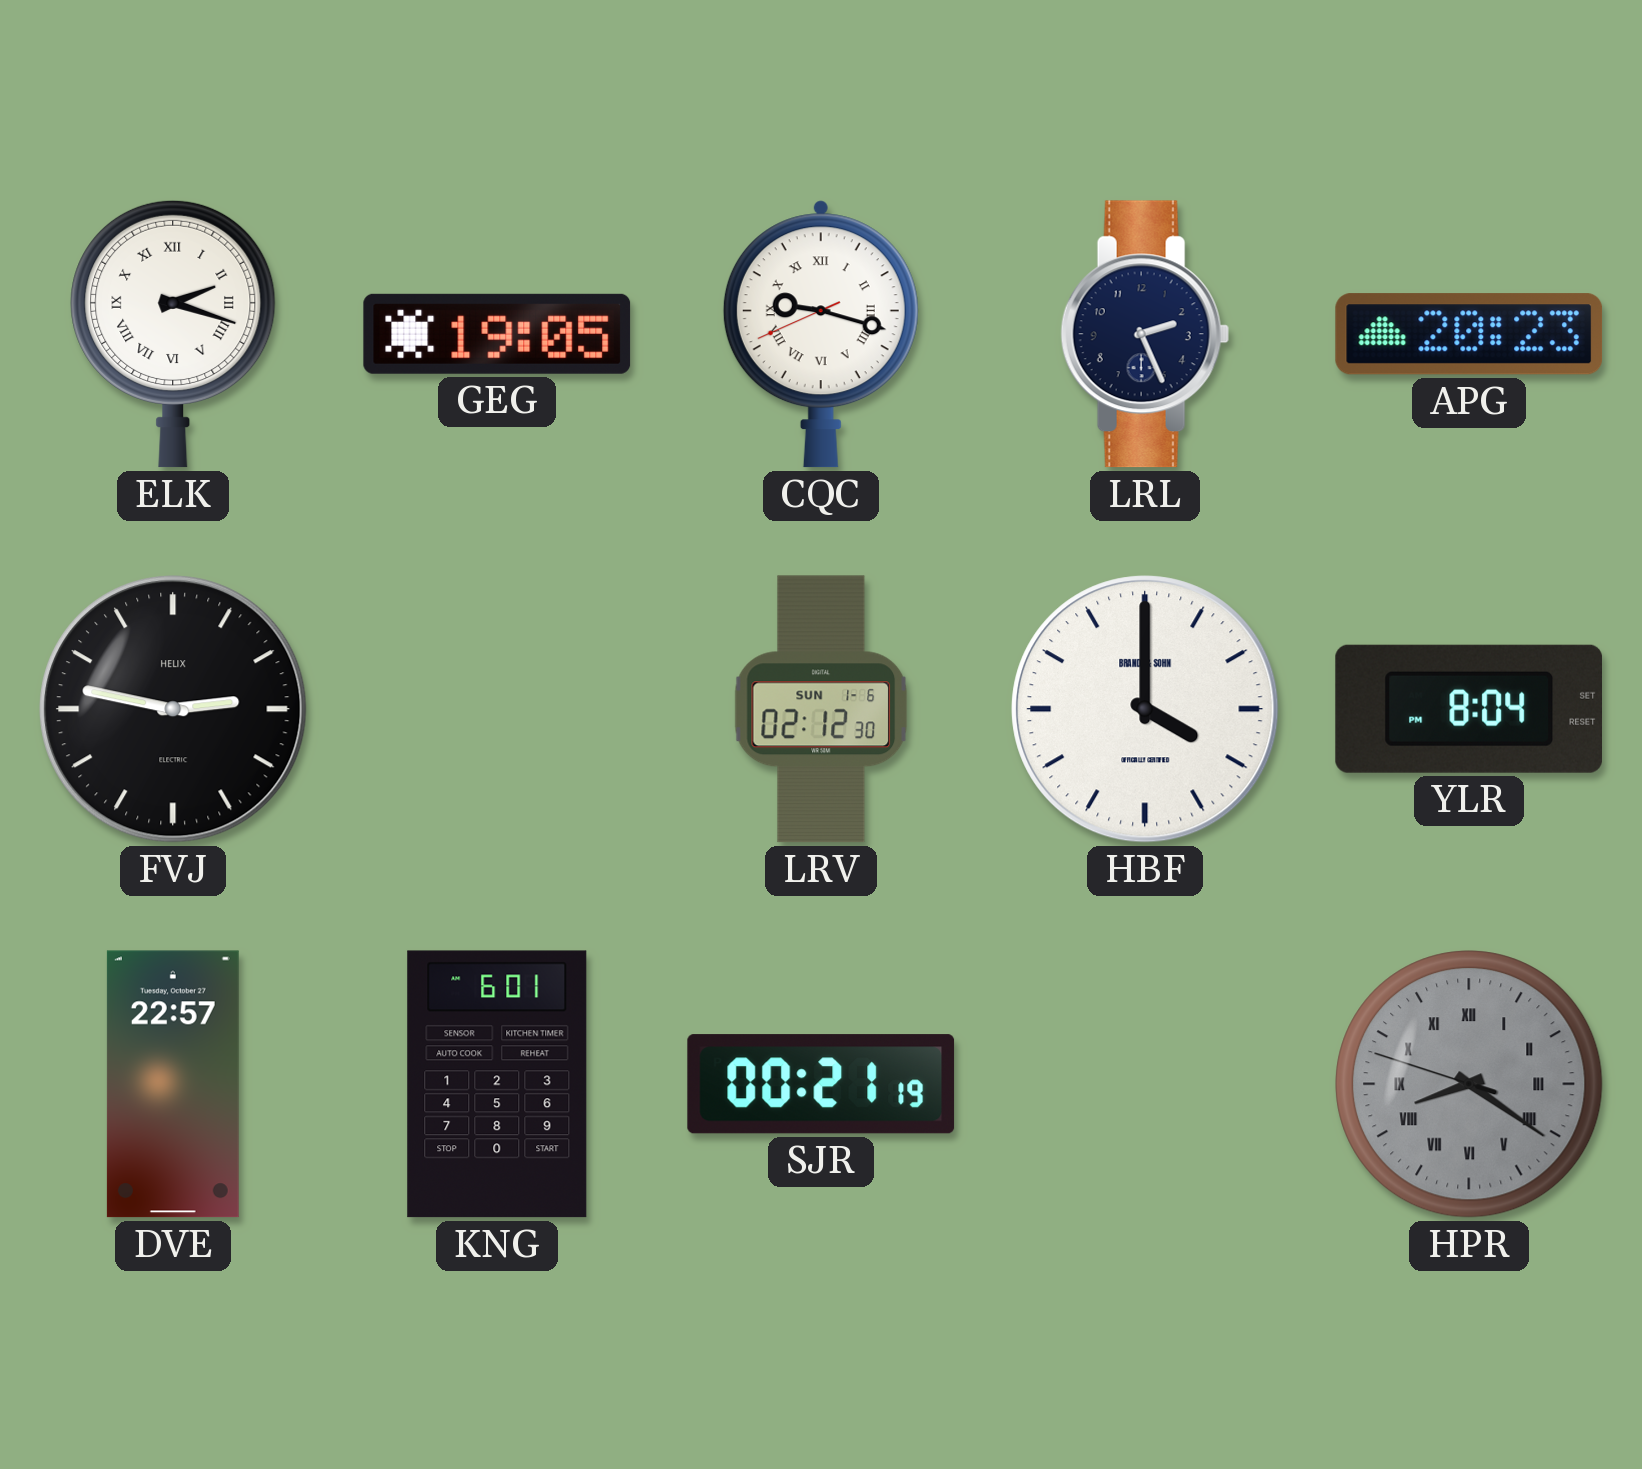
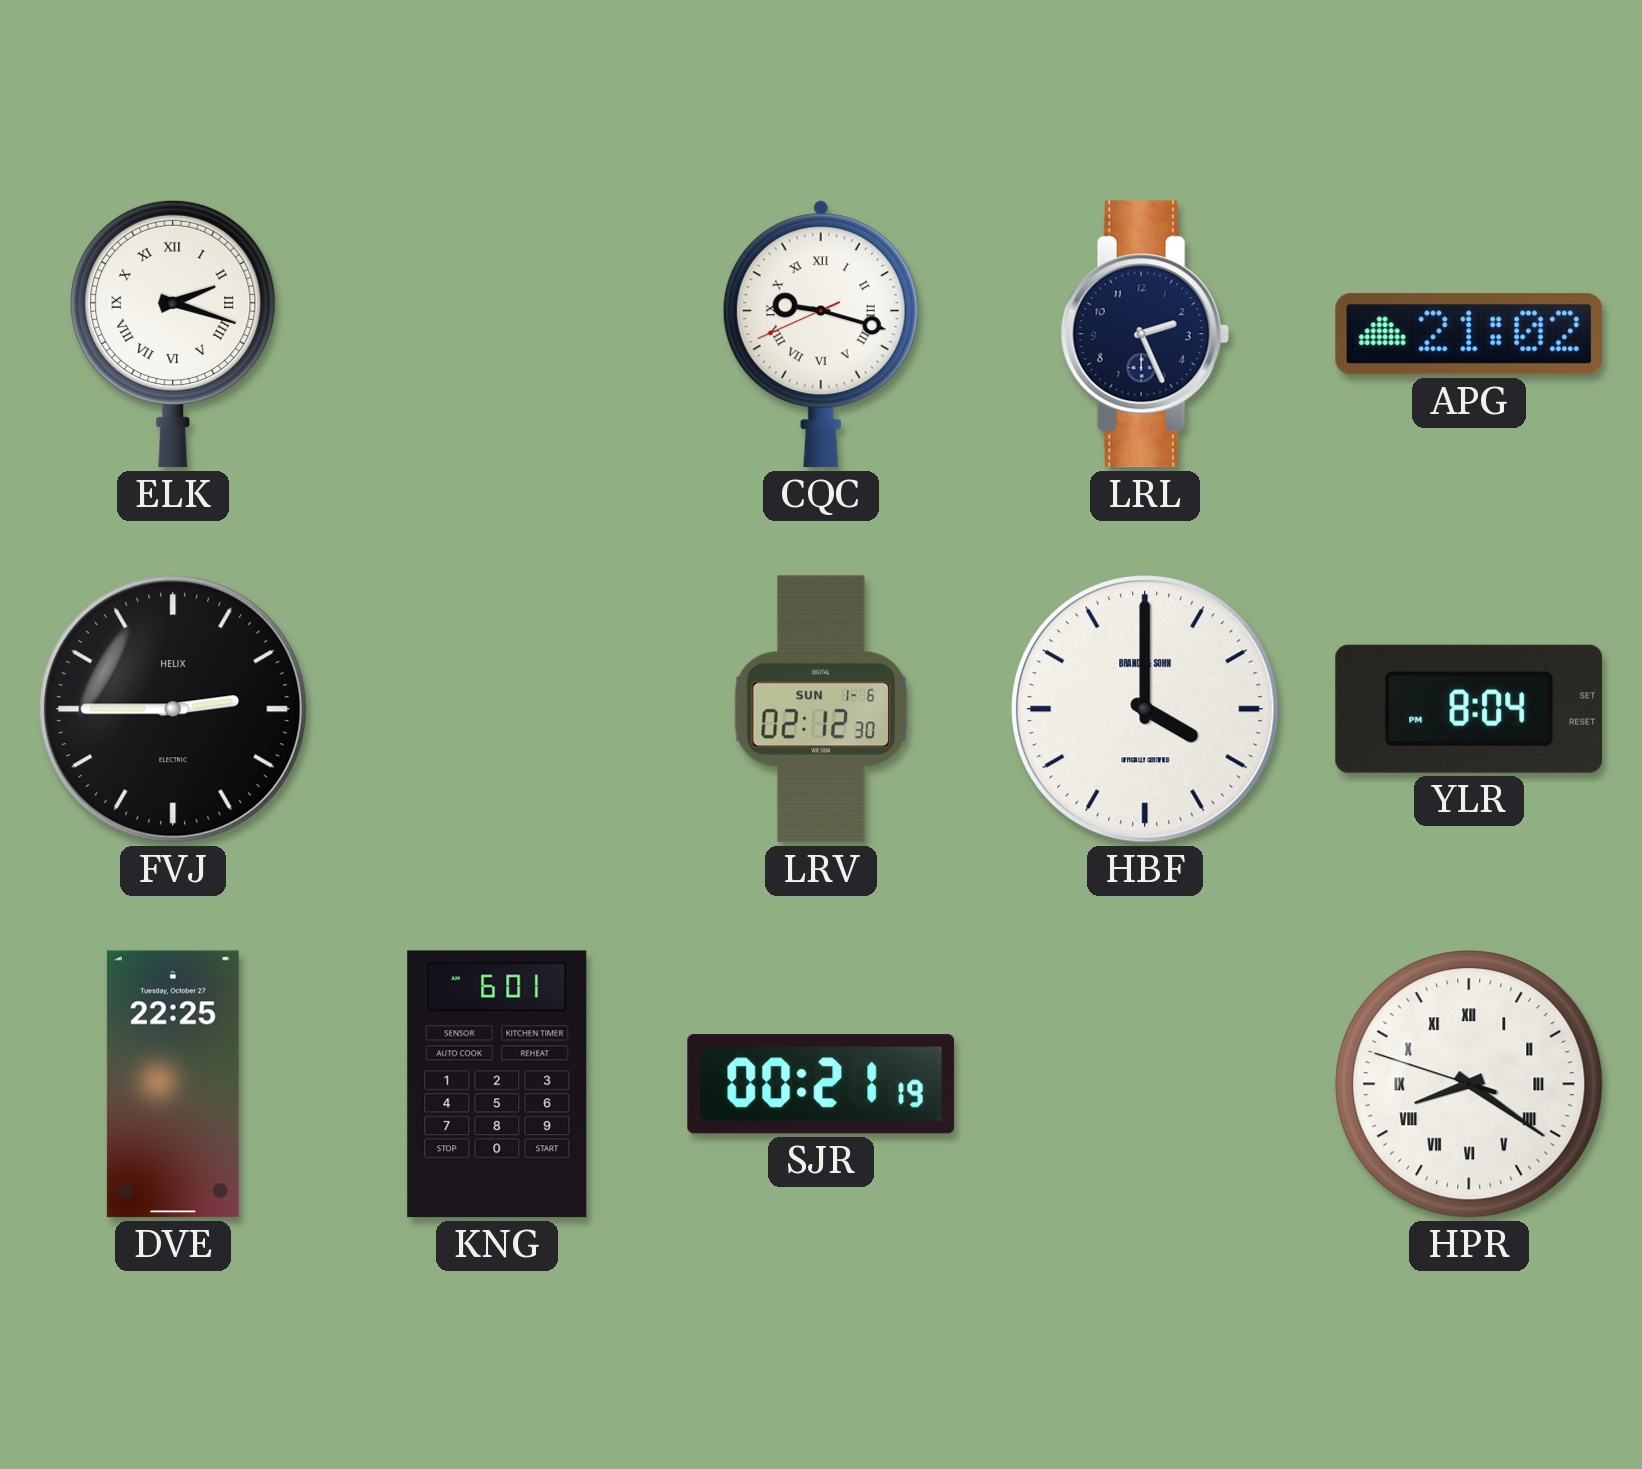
GEG: 19:05 -> none (497, 334)
APG: 20:23 -> 21:02 (1469, 334)
FVJ: 2:47 -> 2:45 (173, 709)
DVE: 22:57 -> 22:25 (173, 1084)
HPR dial: grey -> white (1469, 1084)
